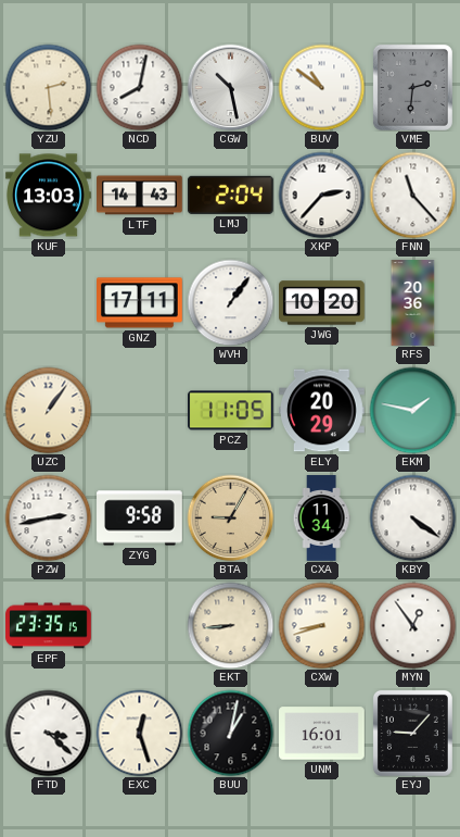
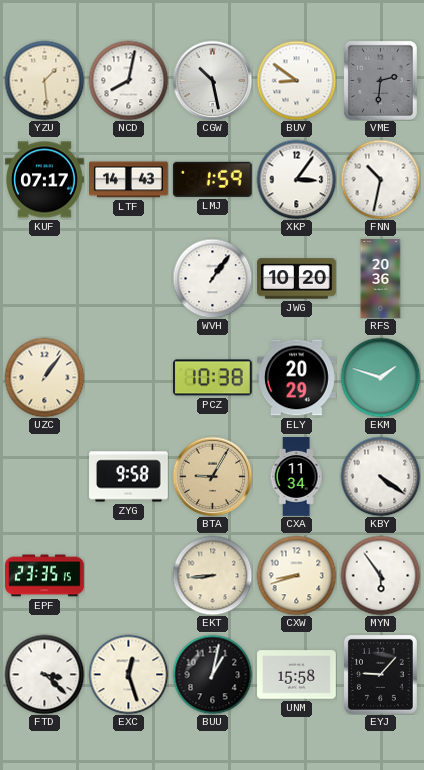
YZU: 2:29 -> 1:29 (44, 80)
BUV: 10:51 -> 8:51 (296, 80)
KUF: 13:03 -> 07:17 (45, 180)
LMJ: 2:04 -> 1:59 (212, 179)
XKP: 2:37 -> 3:06 (296, 179)
FNN: 11:23 -> 10:32 (380, 179)
GNZ: 17:11 -> none (140, 303)
PCZ: 11:05 -> 10:38 (213, 378)
EKM: 1:47 -> 1:48 (380, 377)
PZW: 2:43 -> none (48, 517)
MYN: 12:54 -> 5:54 (380, 575)
UNM: 16:01 -> 15:58 (297, 675)
